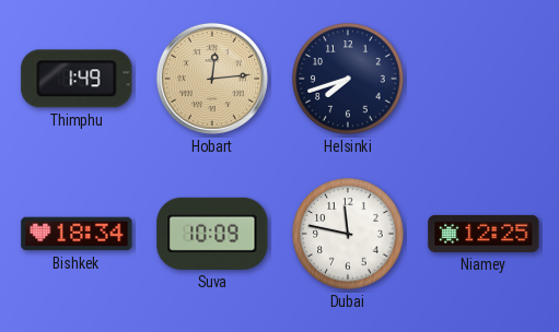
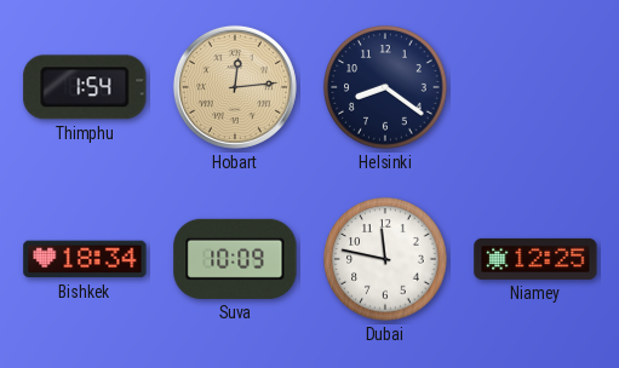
Thimphu: 1:49 -> 1:54 (85, 87)
Helsinki: 7:42 -> 8:21 (385, 87)
